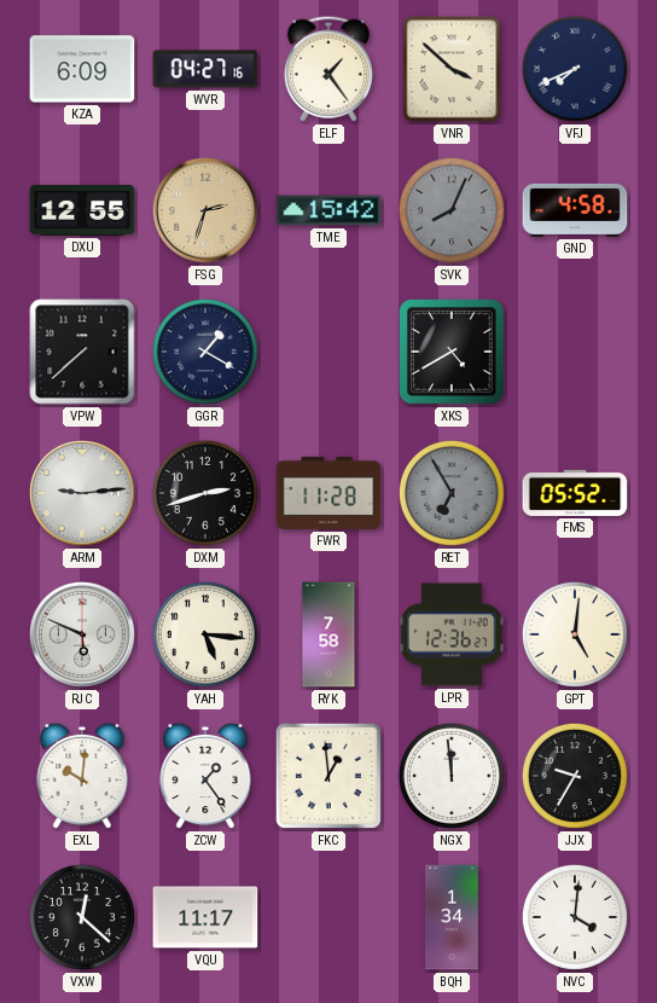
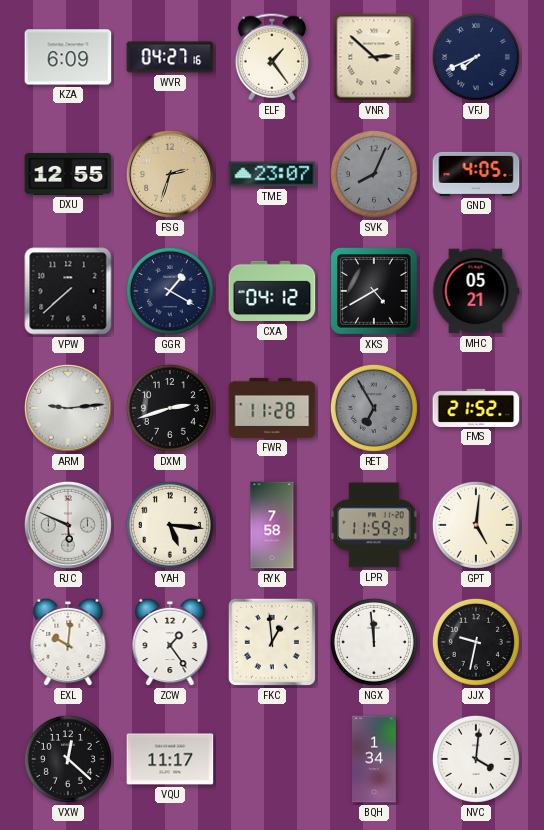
VNR: 3:52 -> 2:52 (374, 57)
TME: 15:42 -> 23:07 (272, 174)
GND: 4:58 -> 4:05 (476, 174)
CXA: none -> 04:12 (272, 291)
MHC: none -> 05:21 (476, 291)
FMS: 05:52 -> 21:52 (476, 408)
LPR: 12:36 -> 11:59 (374, 525)
JJX: 9:35 -> 9:32 (476, 642)
